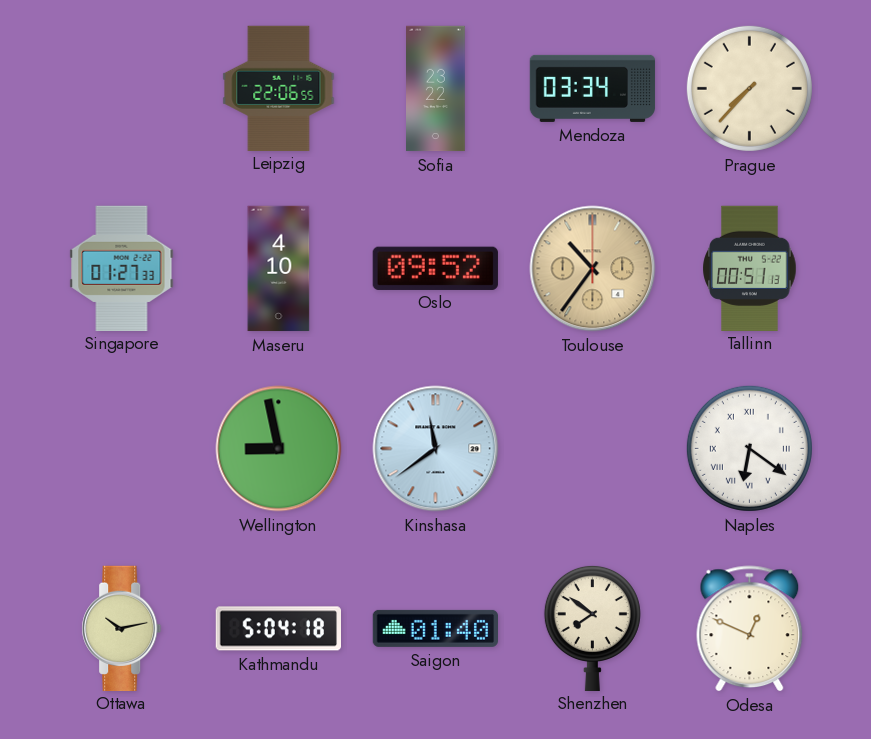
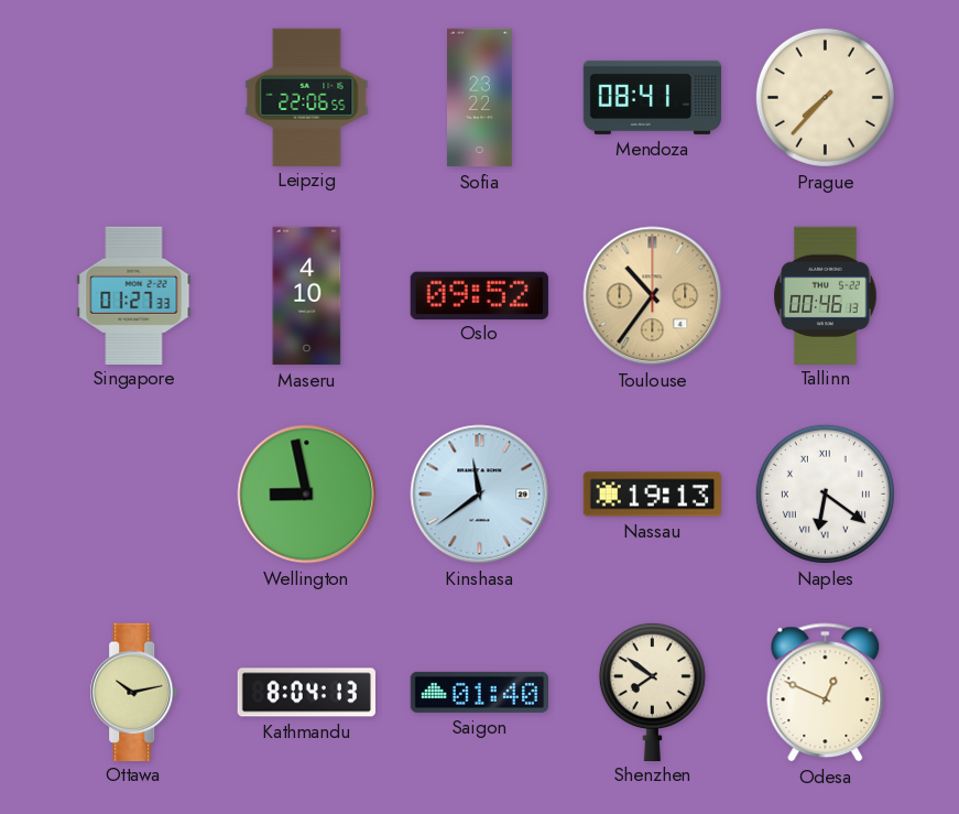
Mendoza: 03:34 -> 08:41 (653, 97)
Tallinn: 00:51 -> 00:46 (826, 295)
Nassau: none -> 19:13 (652, 495)
Kathmandu: 5:04 -> 8:04 (306, 693)
